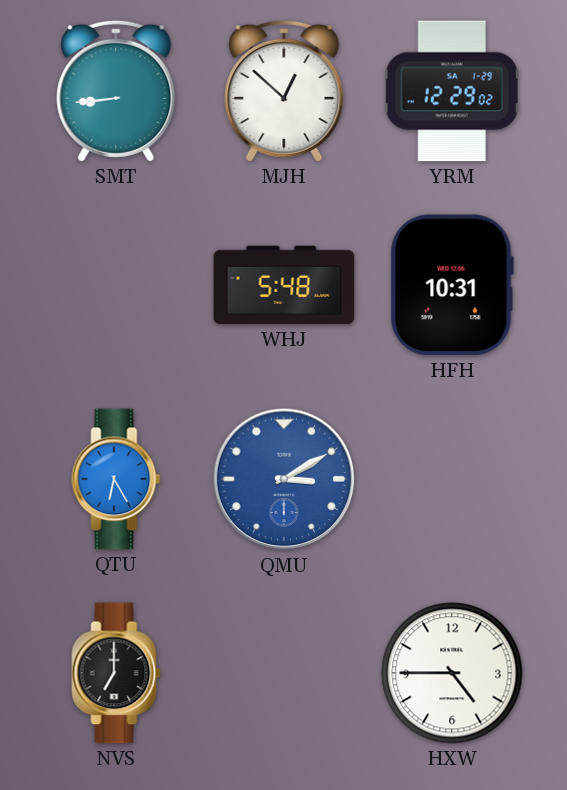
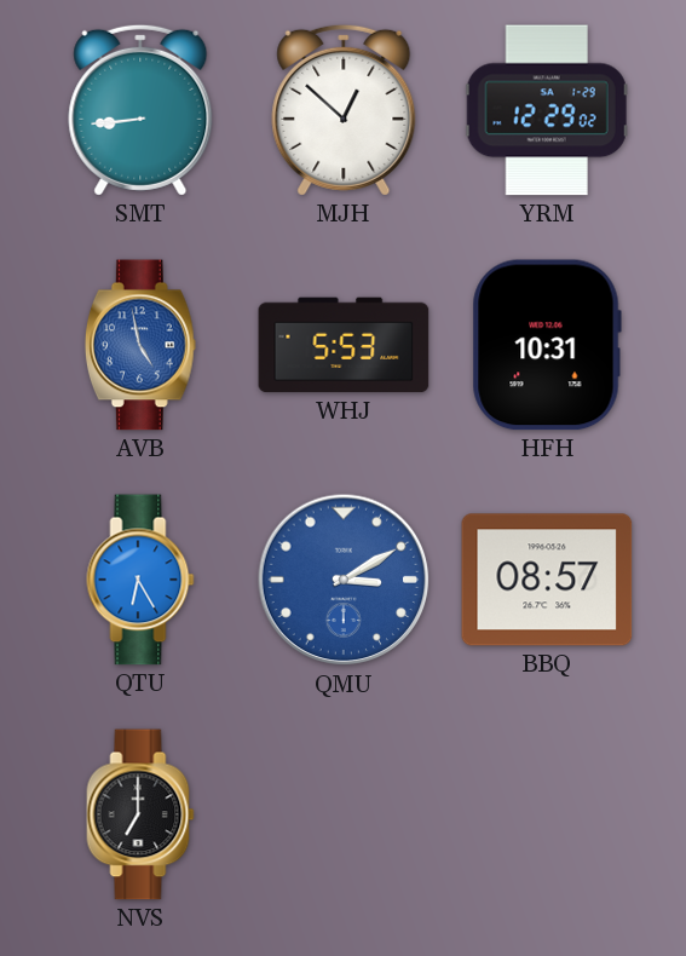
AVB: none -> 4:58 (140, 345)
WHJ: 5:48 -> 5:53 (344, 345)
BBQ: none -> 08:57 (547, 580)
HXW: 4:45 -> none (452, 673)
